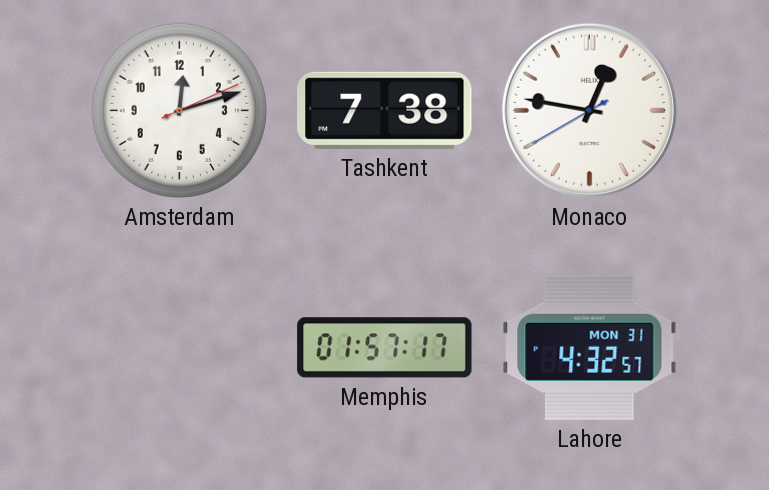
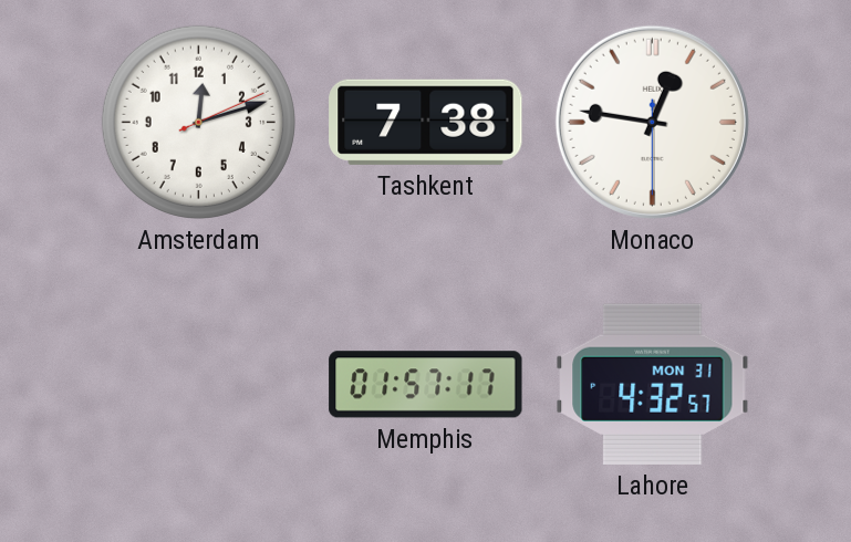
Monaco: 12:46:40 -> 12:46:30 (652, 122)
